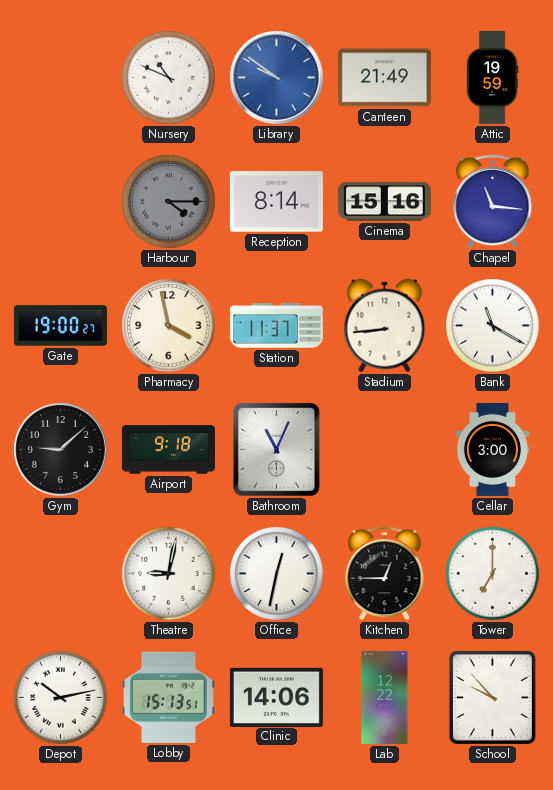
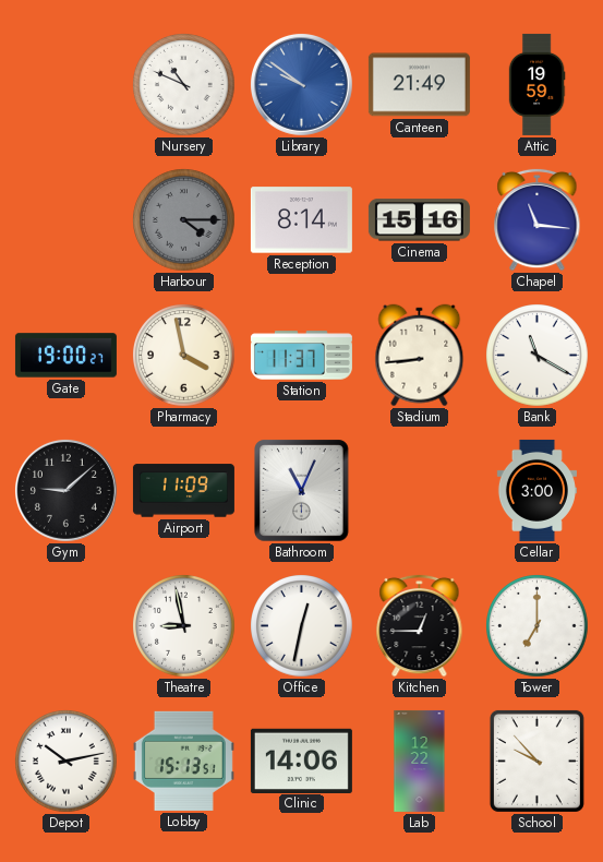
Airport: 9:18 -> 11:09 (183, 491)
Theatre: 9:02 -> 8:58 (184, 626)
